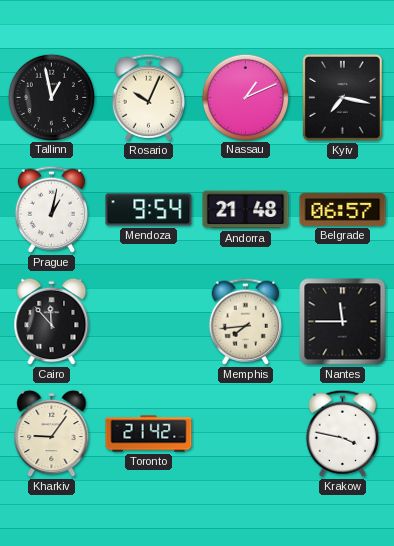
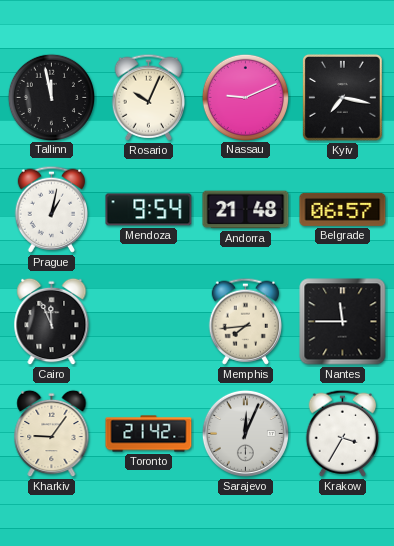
Tallinn: 12:58 -> 11:58 (51, 97)
Nassau: 1:11 -> 9:11 (245, 97)
Cairo: 11:53 -> 11:56 (52, 322)
Sarajevo: none -> 12:04 (245, 433)
Krakow: 3:47 -> 3:35 (342, 433)
